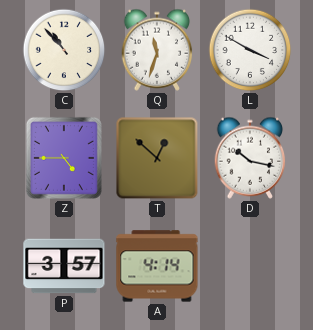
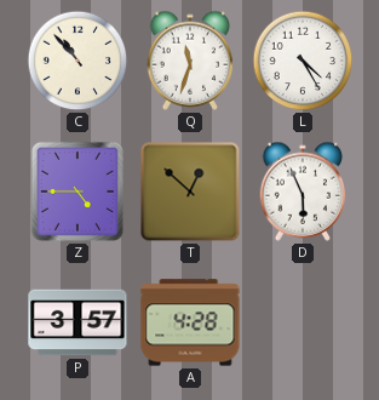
L: 3:50 -> 4:25 (303, 61)
D: 10:17 -> 5:56 (303, 192)
A: 4:14 -> 4:28 (190, 322)
